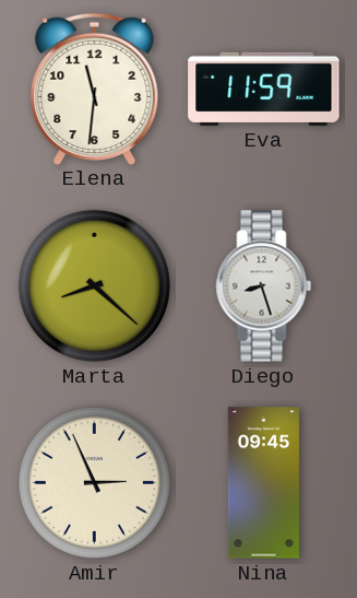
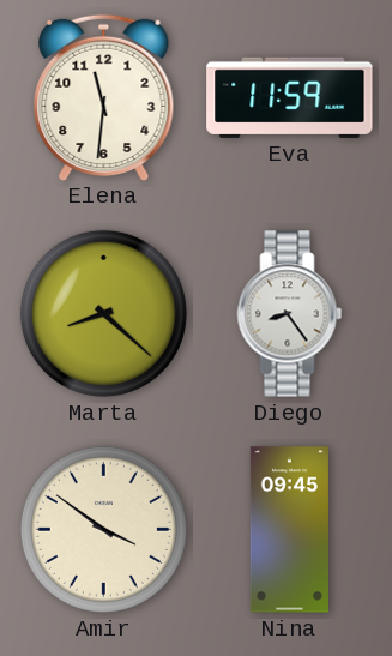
Diego: 8:27 -> 8:24 (290, 314)
Amir: 2:56 -> 3:51 (103, 529)
